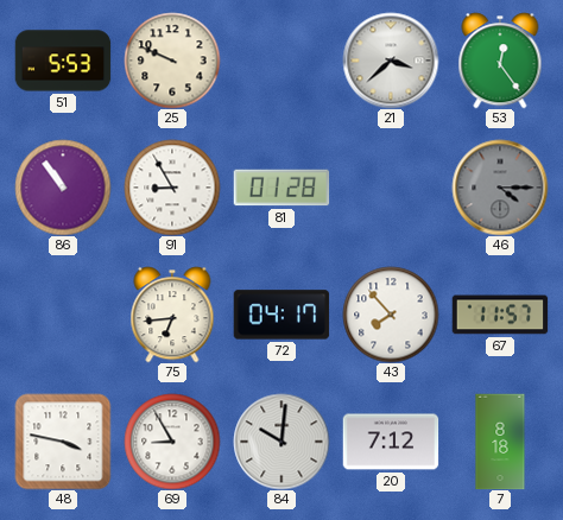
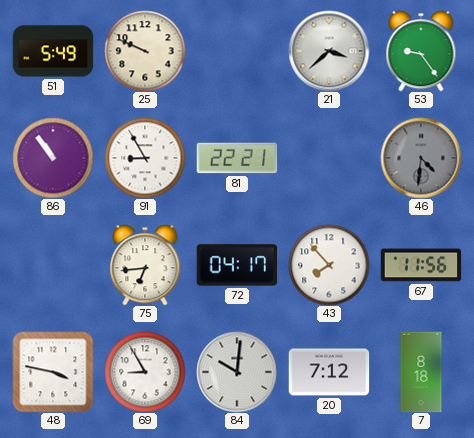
51: 5:53 -> 5:49 (53, 51)
53: 12:24 -> 9:24 (421, 51)
81: 01:28 -> 22:21 (237, 158)
46: 4:15 -> 4:31 (421, 158)
67: 11:57 -> 11:56 (421, 265)
